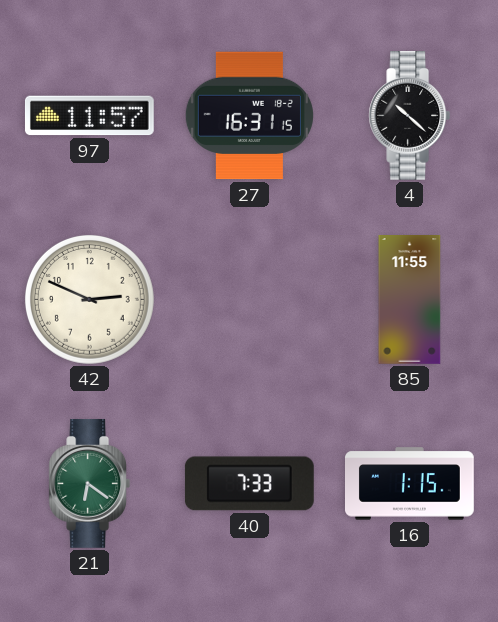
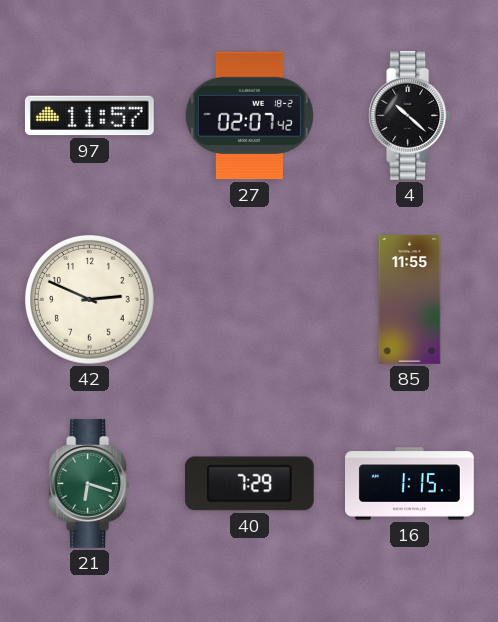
27: 16:31 -> 02:07 (249, 116)
21: 6:21 -> 6:18 (90, 484)
40: 7:33 -> 7:29 (249, 484)
